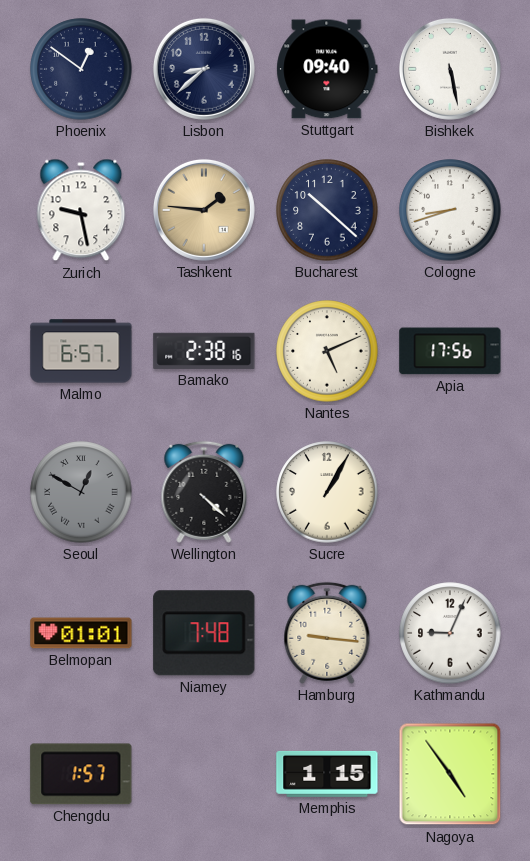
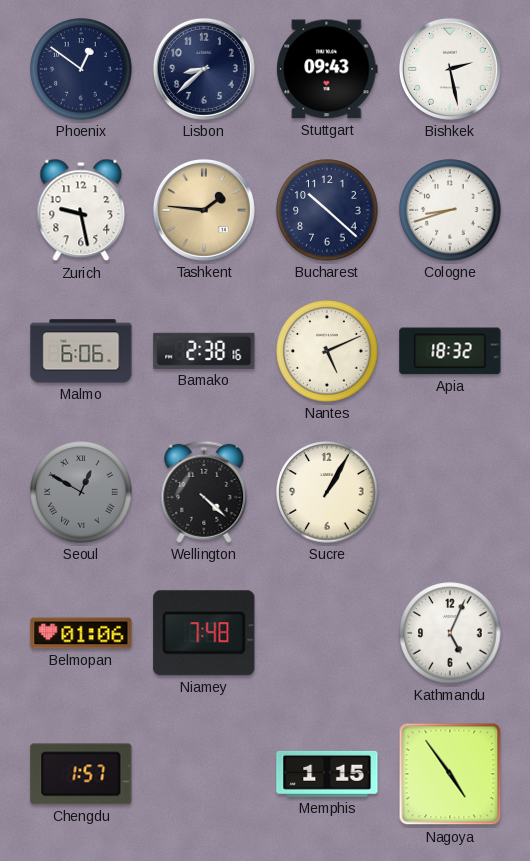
Stuttgart: 09:40 -> 09:43 (327, 69)
Bishkek: 5:28 -> 2:28 (450, 69)
Malmo: 6:57 -> 6:06 (81, 351)
Apia: 17:56 -> 18:32 (450, 351)
Belmopan: 01:01 -> 01:06 (81, 633)
Hamburg: 9:16 -> none (327, 633)
Kathmandu: 9:04 -> 5:04 (450, 633)
